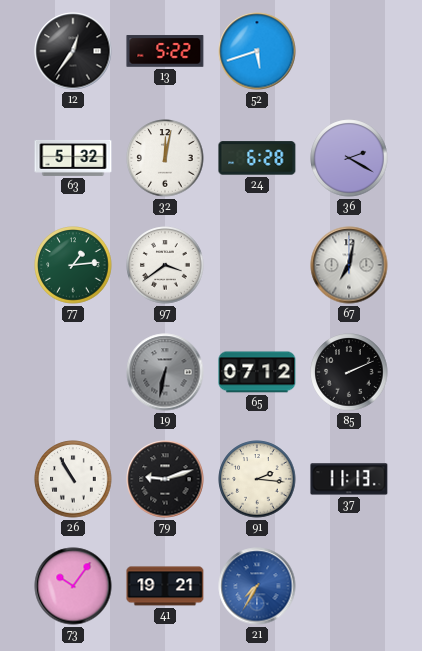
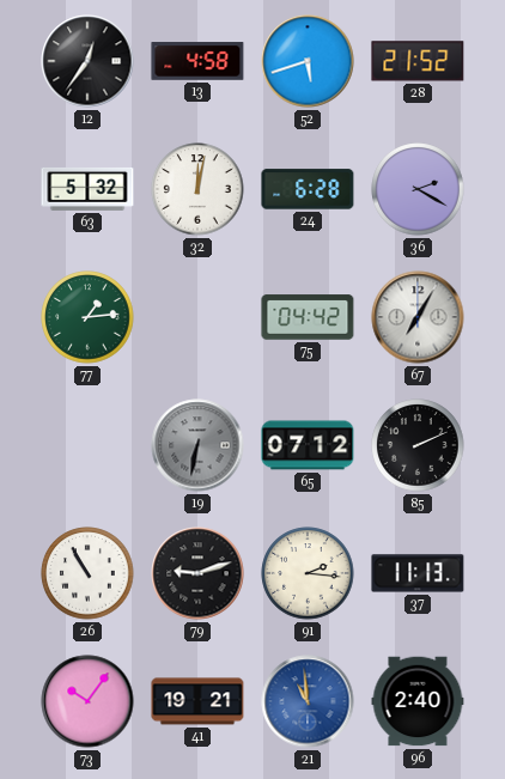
13: 5:22 -> 4:58 (197, 61)
28: none -> 21:52 (418, 61)
97: 3:39 -> none (165, 265)
75: none -> 04:42 (308, 317)
67: 7:02 -> 7:05 (418, 317)
21: 7:35 -> 10:59 (308, 701)
96: none -> 2:40 (418, 701)
